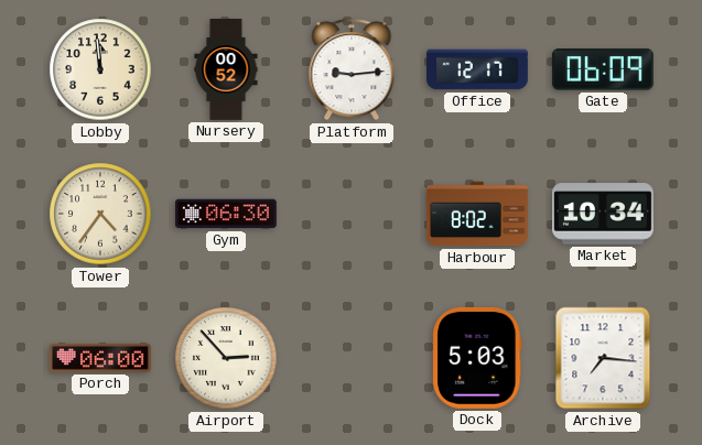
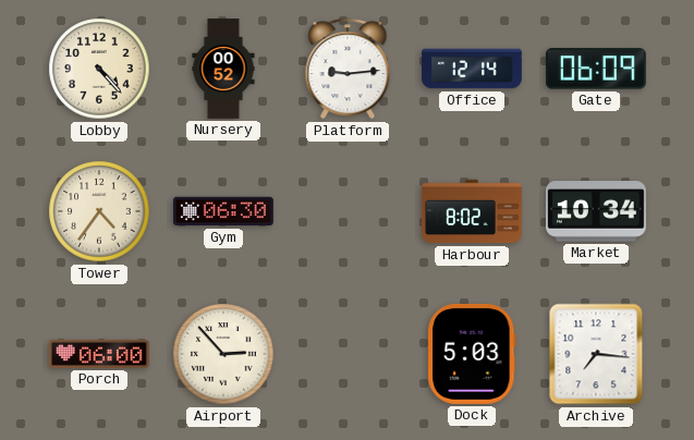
Lobby: 11:59 -> 4:23 (99, 69)
Office: 12:17 -> 12:14 (473, 69)
